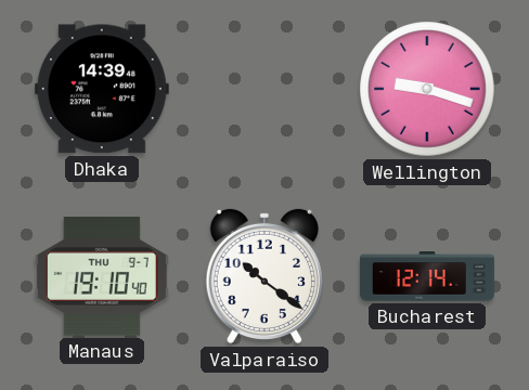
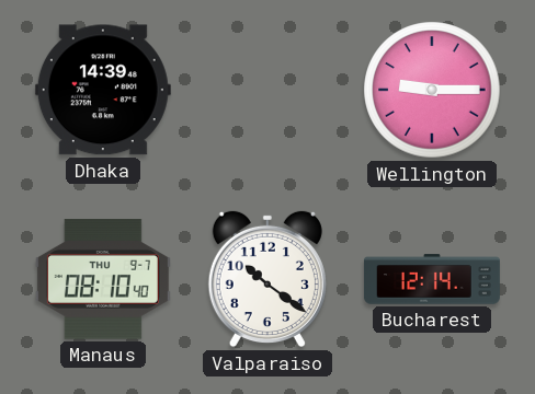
Wellington: 9:18 -> 9:15 (432, 90)
Manaus: 19:10 -> 08:10 (103, 279)
